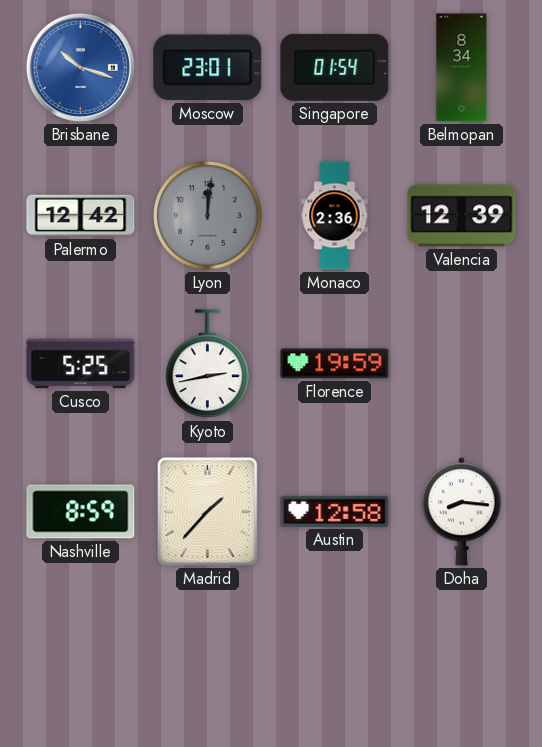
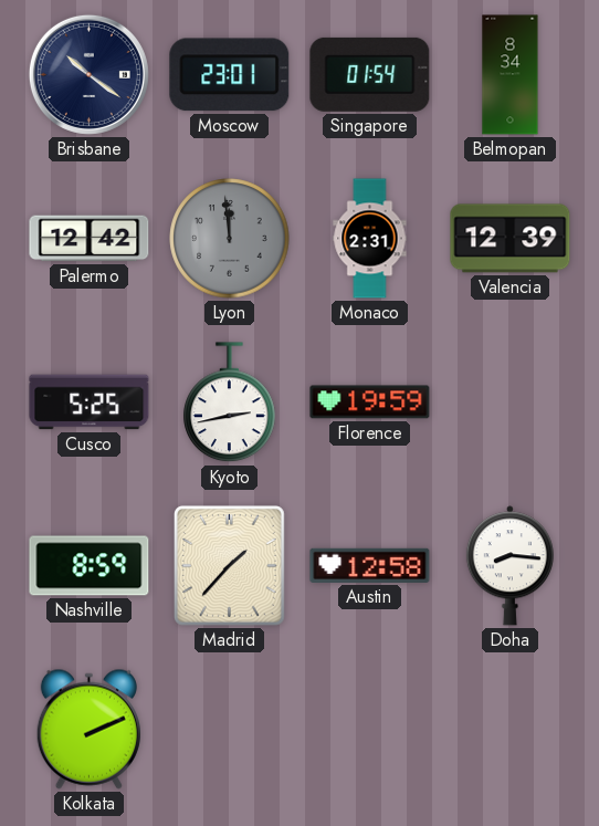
Brisbane: 10:18 -> 10:21 (88, 74)
Brisbane dial: blue -> navy (88, 74)
Lyon: 12:01 -> 11:59 (230, 239)
Monaco: 2:36 -> 2:31 (370, 239)
Kolkata: none -> 2:11 (88, 729)
